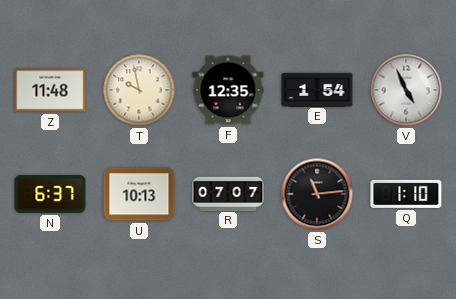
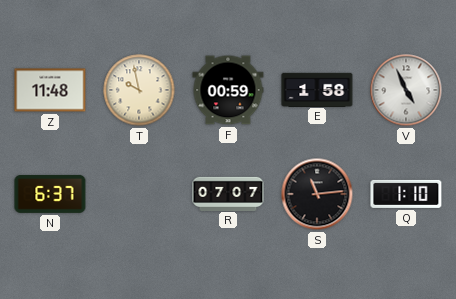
F: 12:35 -> 00:59 (228, 90)
E: 1:54 -> 1:58 (317, 89)
U: 10:13 -> none (139, 194)
